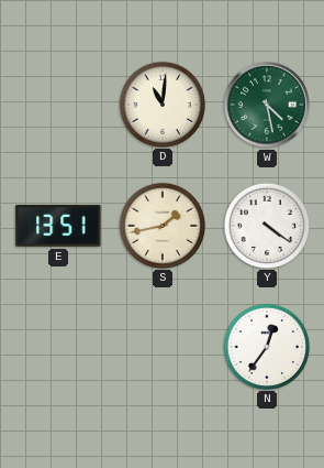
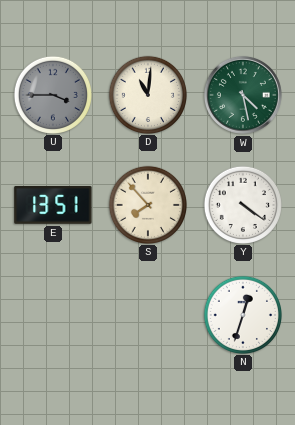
U: none -> 3:45 (52, 94)
S: 1:43 -> 7:53 (147, 204)
N: 12:36 -> 12:33 (242, 314)
